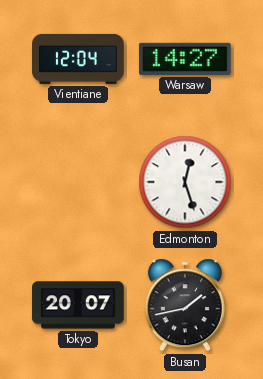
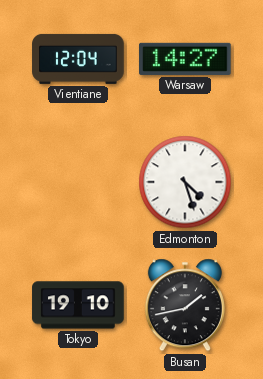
Edmonton: 12:27 -> 4:27 (185, 182)
Tokyo: 20:07 -> 19:10 (78, 305)
